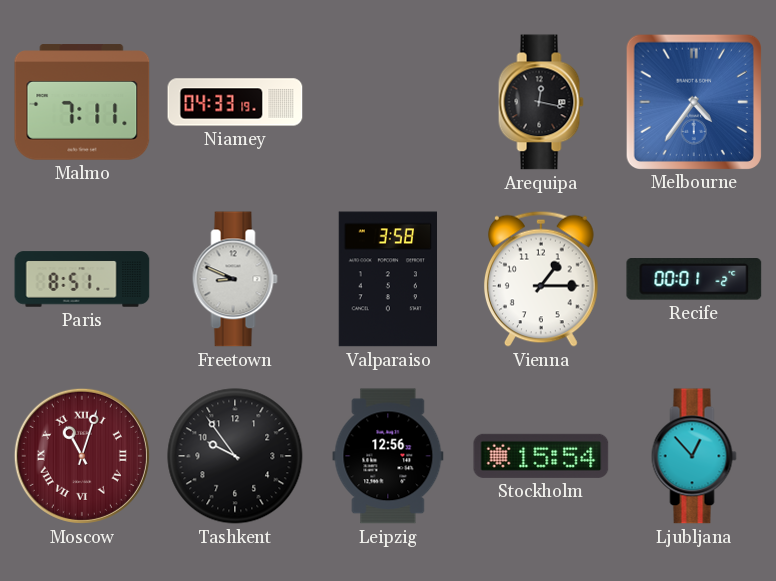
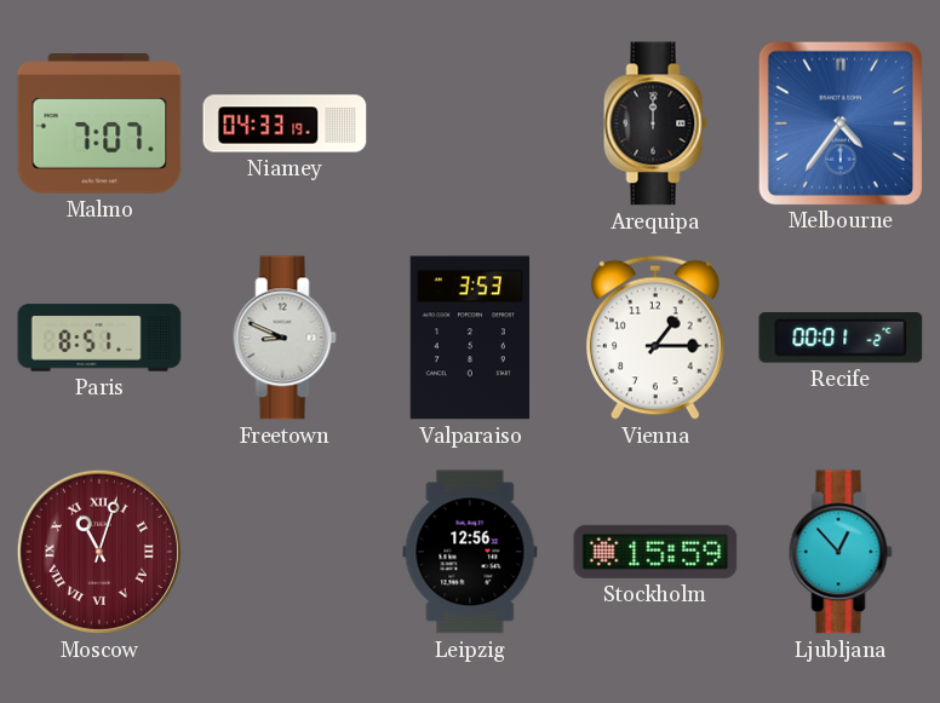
Malmo: 7:11 -> 7:07 (99, 123)
Arequipa: 12:17 -> 12:00 (655, 123)
Valparaiso: 3:58 -> 3:53 (469, 338)
Tashkent: 9:54 -> none (235, 456)
Stockholm: 15:54 -> 15:59 (655, 552)
